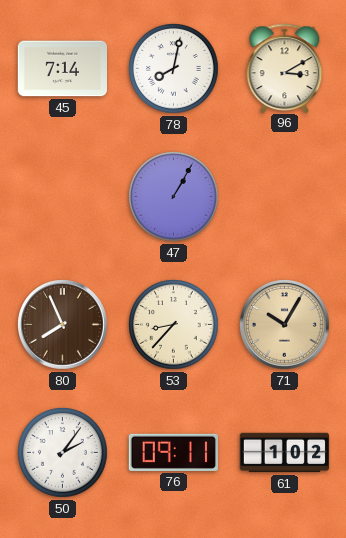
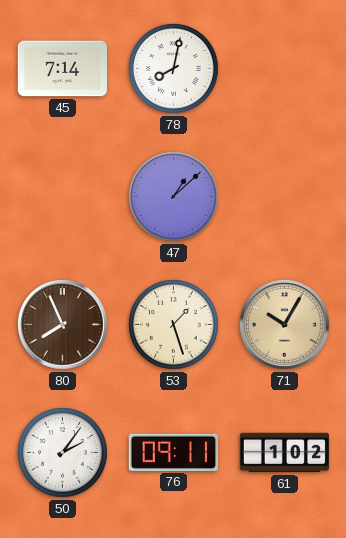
96: 3:10 -> none (285, 68)
47: 1:05 -> 1:08 (174, 197)
53: 8:37 -> 1:27 (174, 325)
